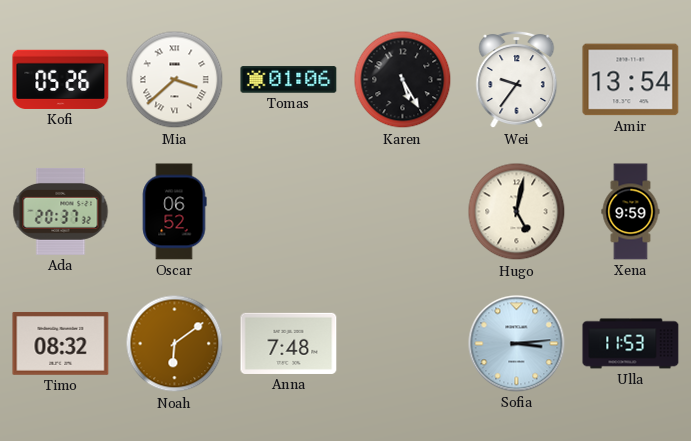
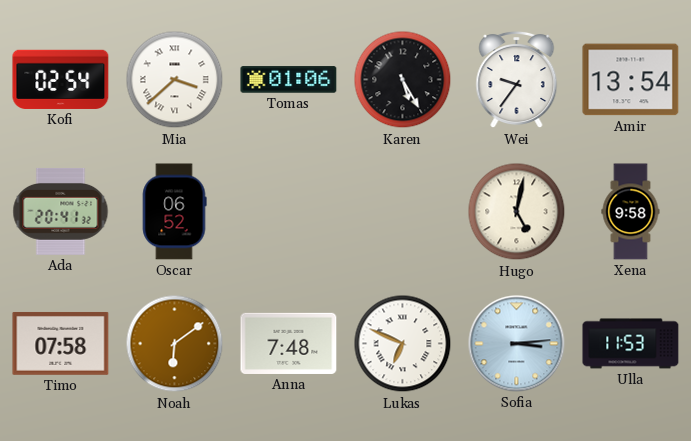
Kofi: 05:26 -> 02:54 (61, 79)
Ada: 20:37 -> 20:41 (61, 211)
Xena: 9:59 -> 9:58 (631, 212)
Timo: 08:32 -> 07:58 (61, 344)
Lukas: none -> 6:49 (403, 344)
